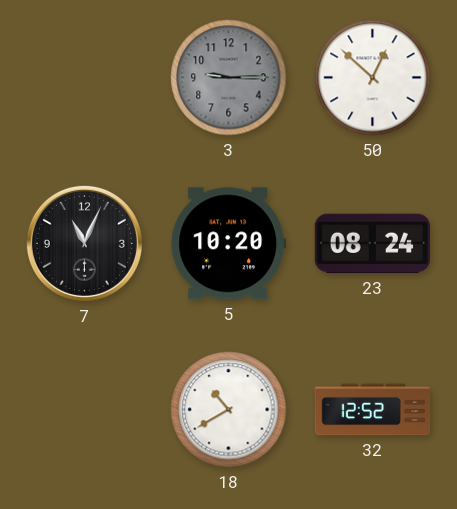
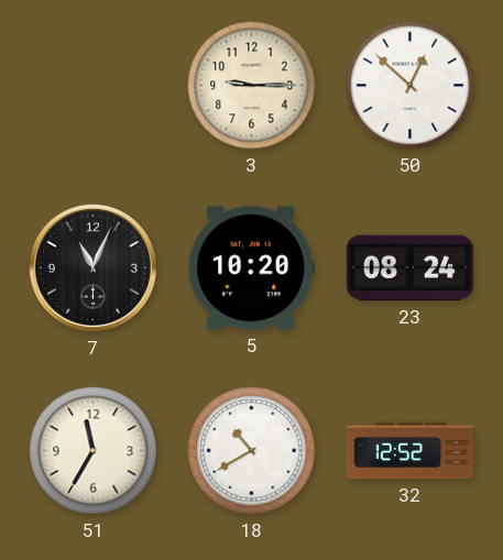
3 dial: grey -> cream (252, 86)
51: none -> 11:35 (94, 451)
